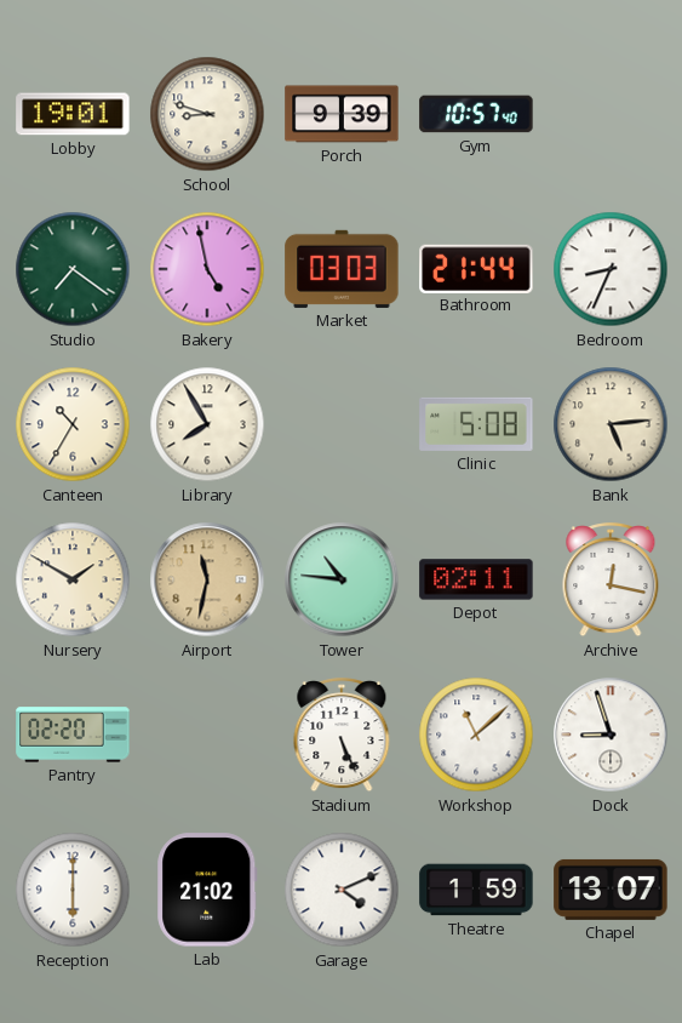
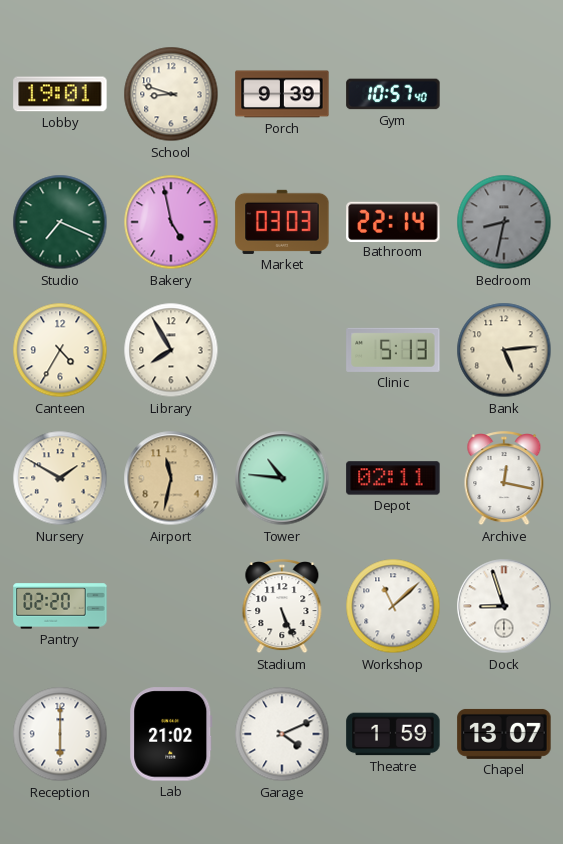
Studio: 7:21 -> 7:19 (60, 222)
Bathroom: 21:44 -> 22:14 (393, 221)
Bedroom: 8:34 -> 8:32 (504, 222)
Bedroom dial: white -> grey (504, 222)
Canteen: 10:35 -> 4:35 (60, 350)
Clinic: 5:08 -> 5:13 (393, 350)
